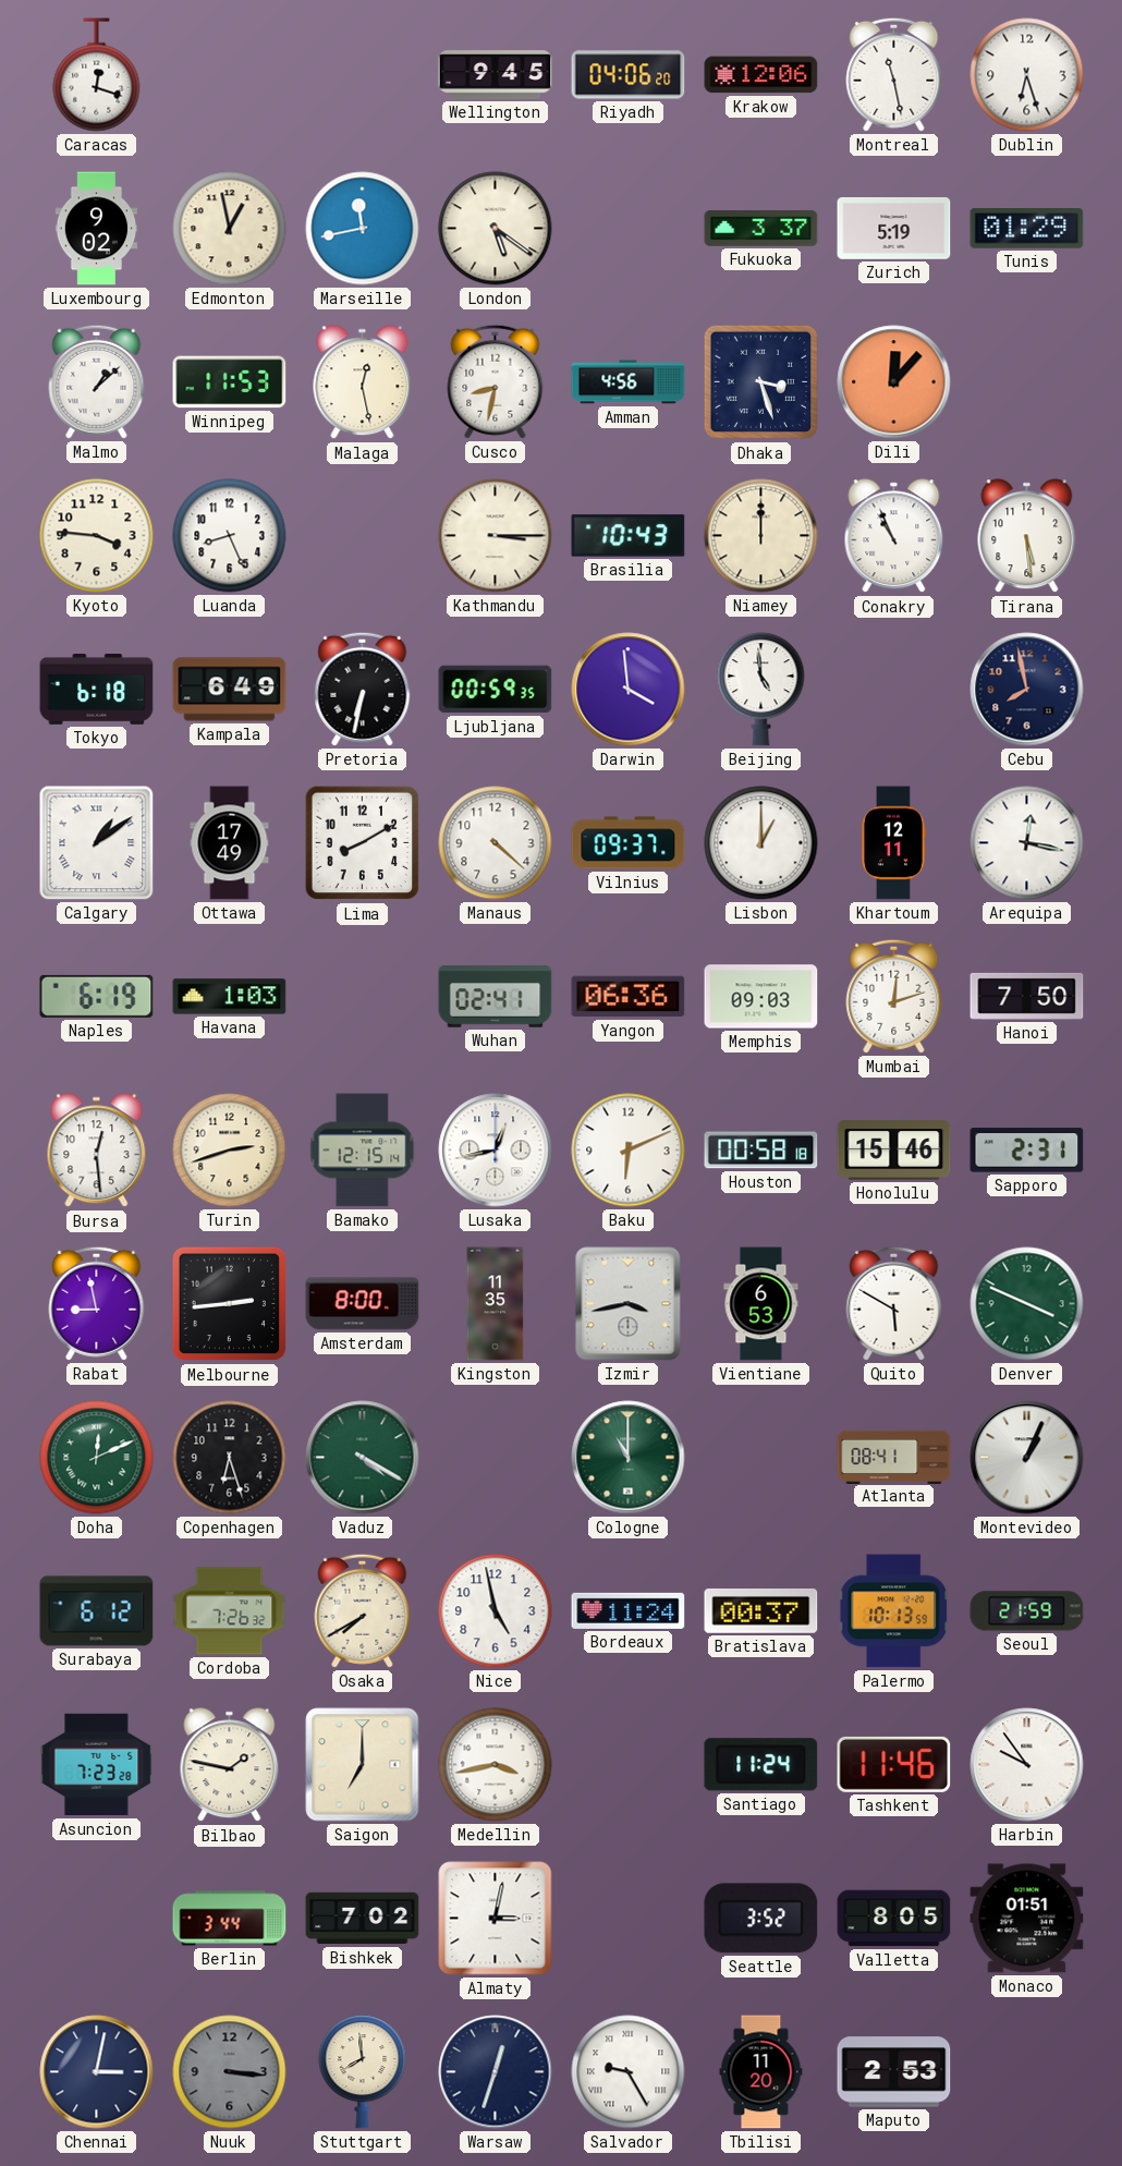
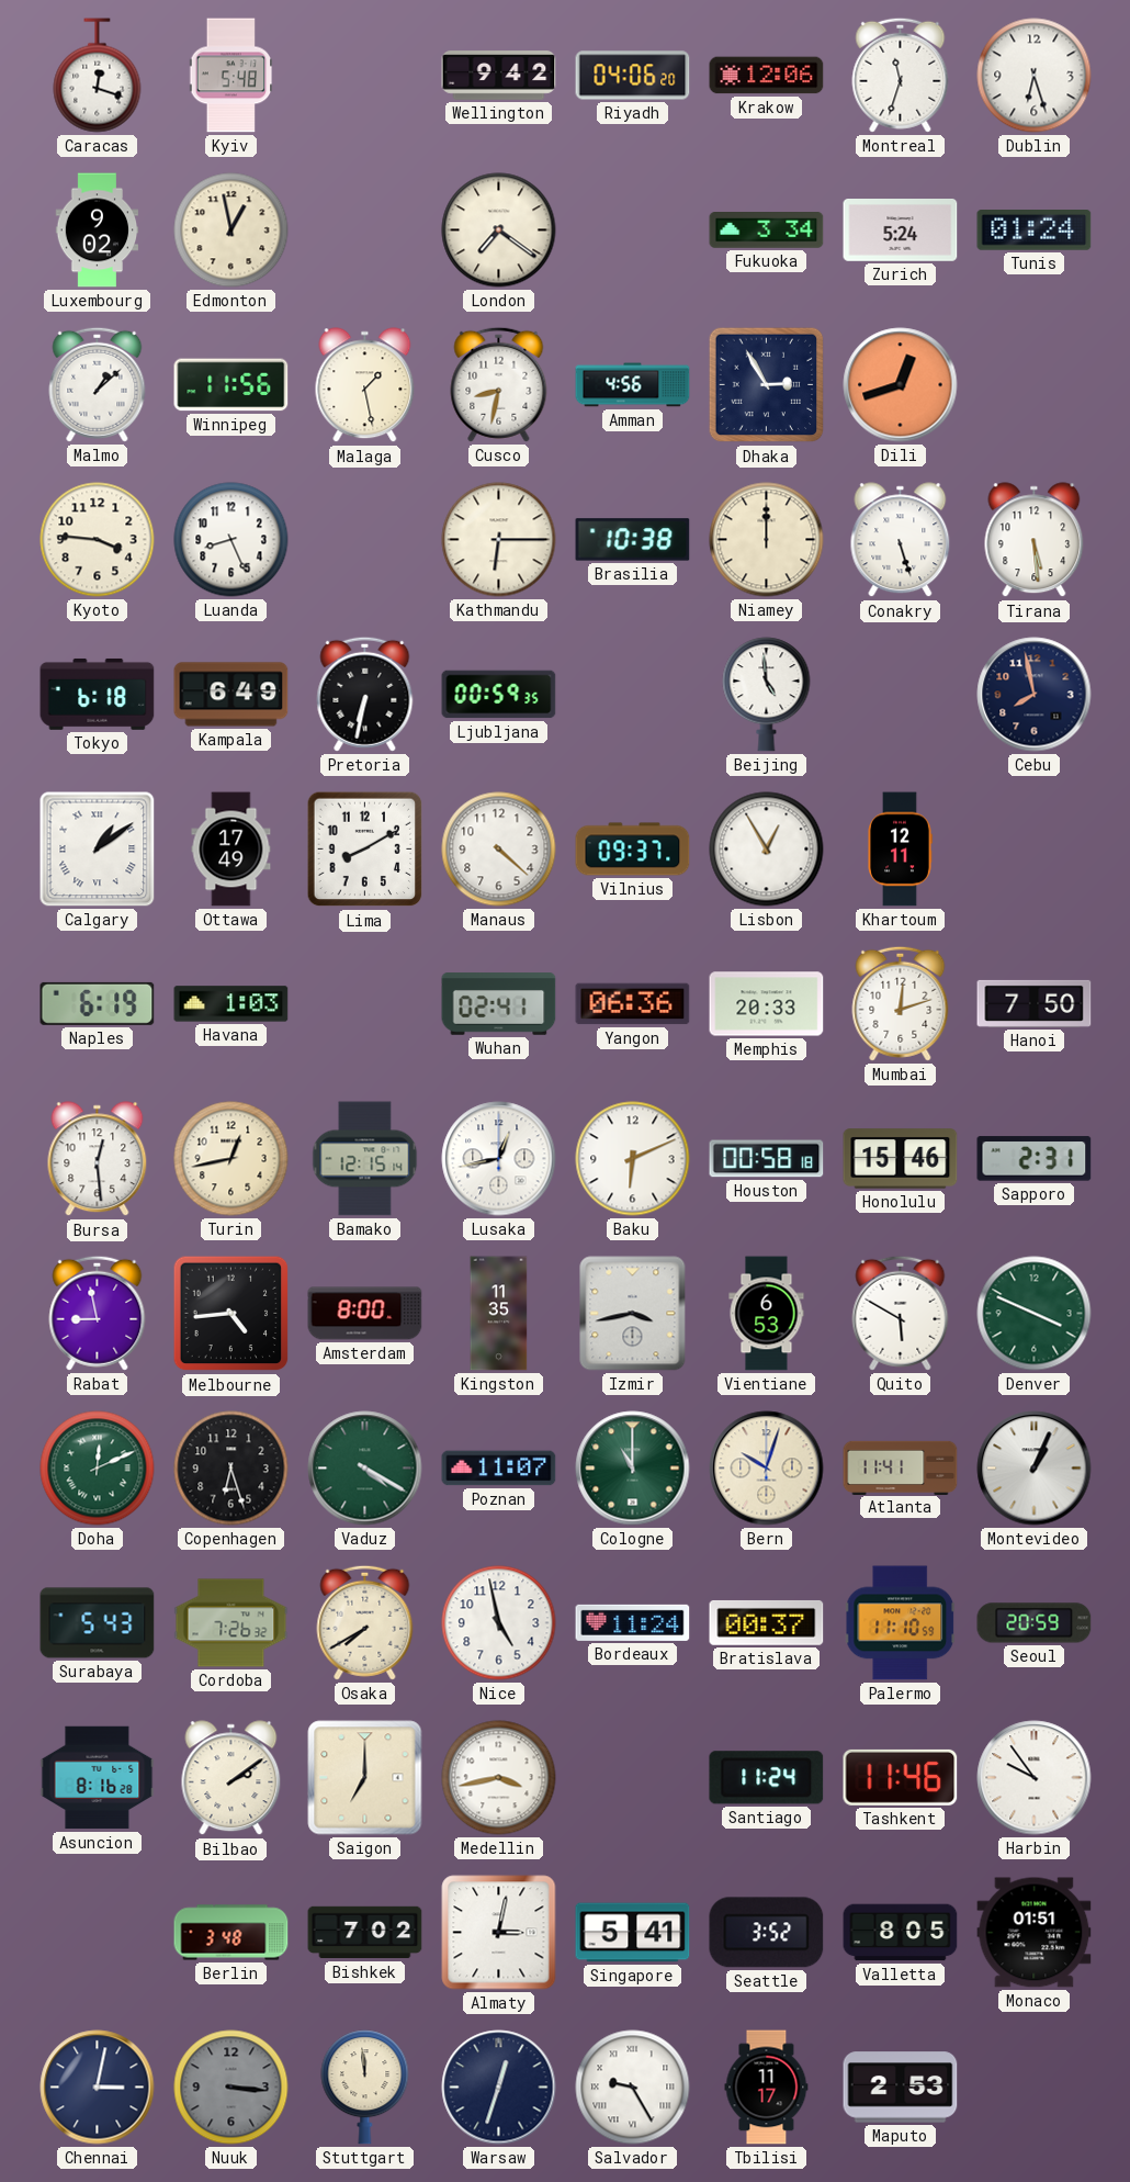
Kyiv: none -> 5:48 (231, 76)
Wellington: 9:45 -> 9:42 (499, 76)
Montreal: 11:28 -> 11:33 (901, 75)
Marseille: 11:43 -> none (363, 229)
London: 5:21 -> 7:21 (499, 230)
Fukuoka: 3:37 -> 3:34 (767, 230)
Zurich: 5:19 -> 5:24 (901, 230)
Tunis: 01:29 -> 01:24 (1035, 230)
Winnipeg: 11:53 -> 11:56 (231, 385)
Malaga: 12:28 -> 1:28 (365, 385)
Dhaka: 3:27 -> 2:55 (767, 385)
Dili: 12:07 -> 12:42 (901, 385)
Kathmandu: 3:15 -> 6:15 (499, 540)
Brasilia: 10:43 -> 10:38 (633, 540)
Conakry: 10:56 -> 5:27 (901, 540)
Darwin: 3:59 -> none (629, 690)
Lisbon: 1:00 -> 12:55 (767, 850)
Arequipa: 12:17 -> none (1027, 843)
Memphis: 09:03 -> 20:33 (767, 1004)
Turin: 2:42 -> 12:43 (231, 1159)
Melbourne: 2:44 -> 4:44 (231, 1314)
Poznan: none -> 11:07 (499, 1469)
Bern: none -> 10:03 (767, 1469)
Atlanta: 08:41 -> 11:41 (901, 1467)
Surabaya: 6:12 -> 5:43 (98, 1623)
Palermo: 10:13 -> 11:10 (900, 1623)
Seoul: 21:59 -> 20:59 (1035, 1623)
Asuncion: 7:23 -> 8:16 (98, 1778)
Bilbao: 1:47 -> 2:09 (231, 1778)
Berlin: 3:44 -> 3:48 (231, 1933)
Singapore: none -> 5:41 (633, 1933)
Stuttgart: 7:59 -> 11:59 (365, 2088)
Tbilisi: 11:20 -> 11:17 (767, 2088)
